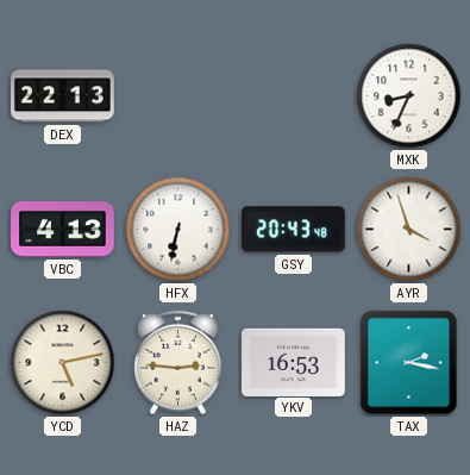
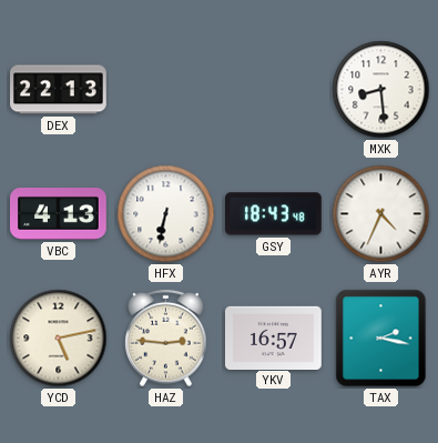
MXK: 8:34 -> 8:29 (381, 90)
GSY: 20:43 -> 18:43 (274, 214)
AYR: 3:57 -> 4:34 (381, 214)
YKV: 16:53 -> 16:57 (274, 338)
